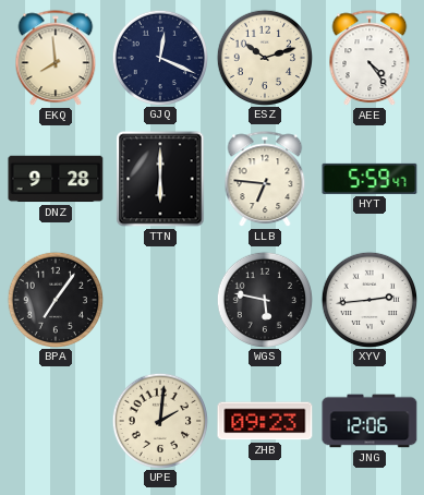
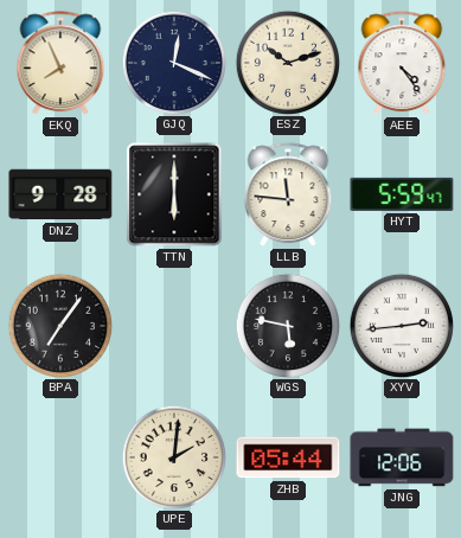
EKQ: 7:59 -> 7:56 (60, 64)
LLB: 6:46 -> 11:46 (288, 196)
ZHB: 09:23 -> 05:44 (288, 457)
